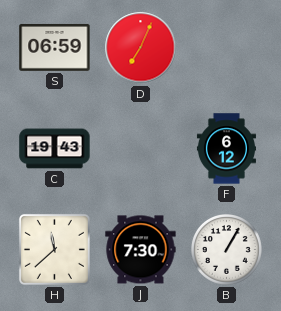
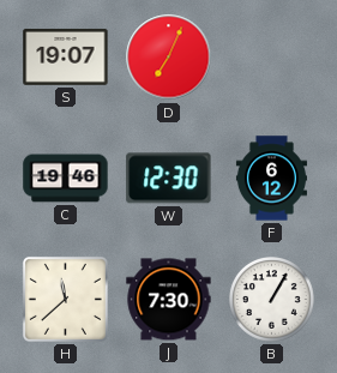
S: 06:59 -> 19:07 (66, 58)
C: 19:43 -> 19:46 (66, 179)
W: none -> 12:30 (169, 179)
